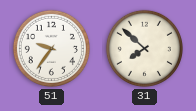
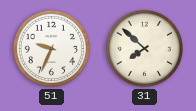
51: 9:36 -> 9:34 (51, 48)
